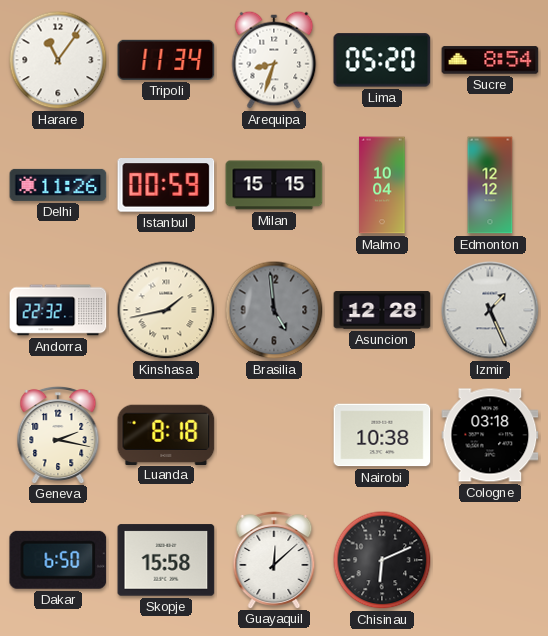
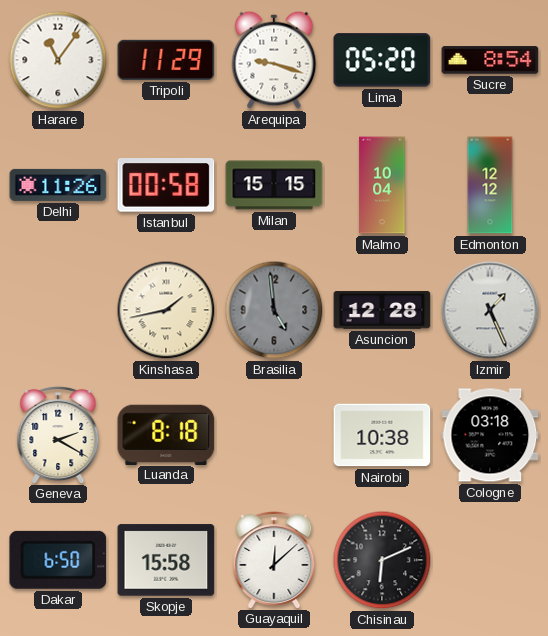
Tripoli: 11:34 -> 11:29 (166, 60)
Arequipa: 8:33 -> 9:18 (274, 60)
Istanbul: 00:59 -> 00:58 (166, 185)
Andorra: 22:32 -> none (58, 310)
Geneva: 2:17 -> 2:20 (58, 434)
